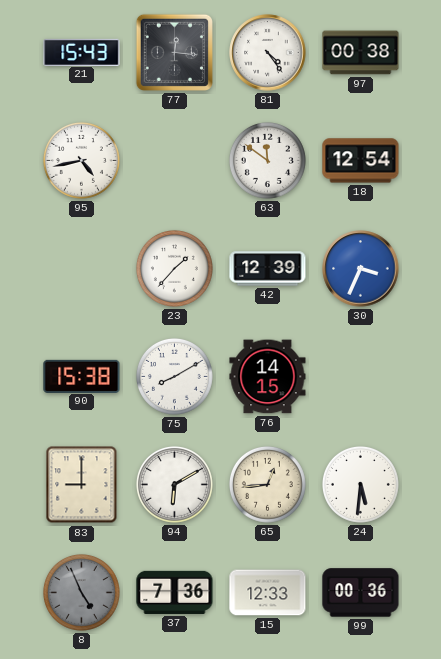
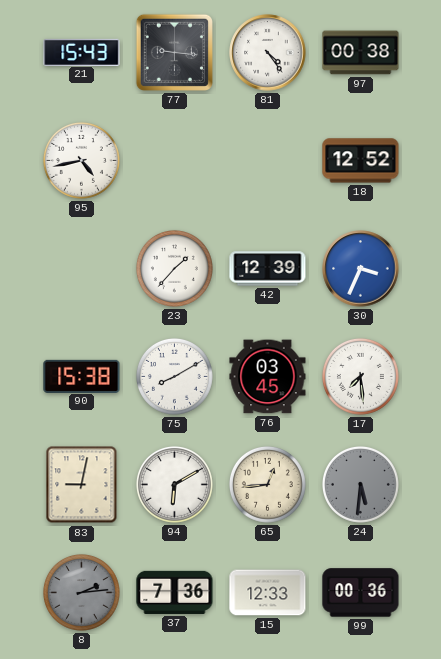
77: 12:16 -> 9:16 (174, 52)
63: 11:51 -> none (267, 160)
18: 12:54 -> 12:52 (361, 161)
76: 14:15 -> 03:45 (268, 377)
17: none -> 7:29 (360, 376)
83: 9:00 -> 9:02 (82, 485)
24 dial: white -> grey (360, 484)
8: 4:56 -> 2:14 (81, 592)
